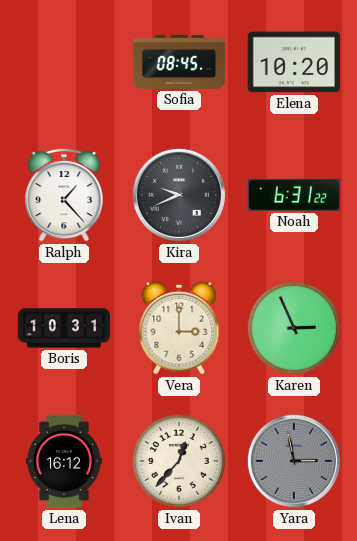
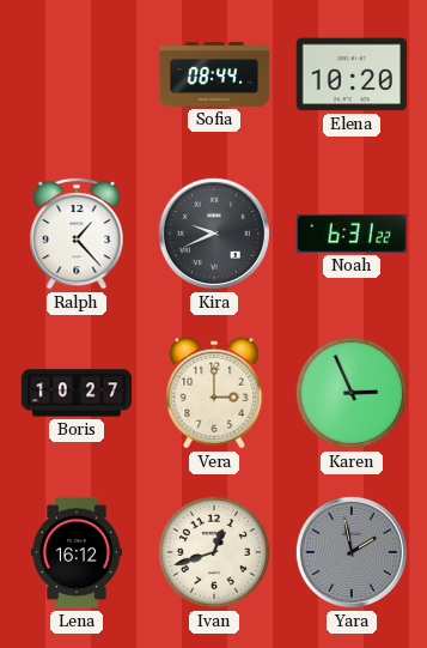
Sofia: 08:45 -> 08:44 (214, 74)
Boris: 10:31 -> 10:27 (77, 393)
Ivan: 12:37 -> 12:42 (214, 552)
Yara: 2:58 -> 1:58 (352, 552)
